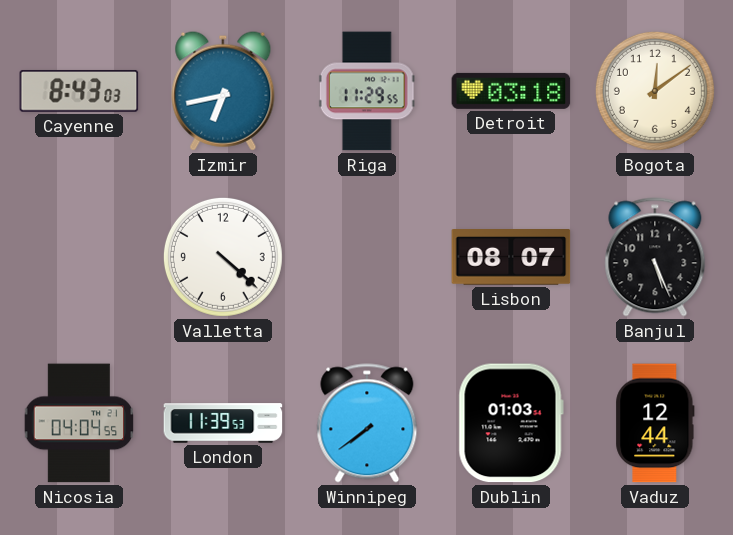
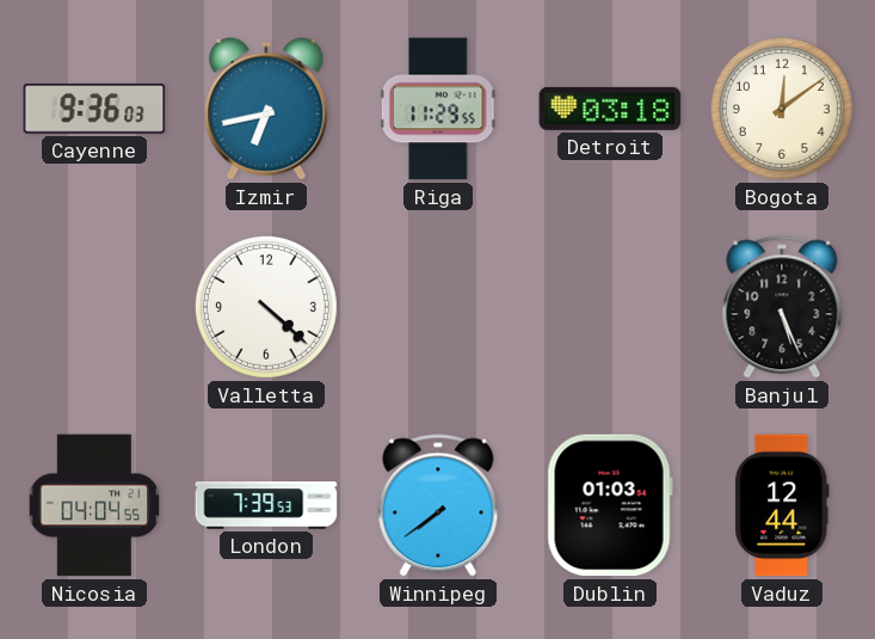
Cayenne: 8:43 -> 9:36 (94, 109)
Lisbon: 08:07 -> none (511, 258)
London: 11:39 -> 7:39 (266, 505)
